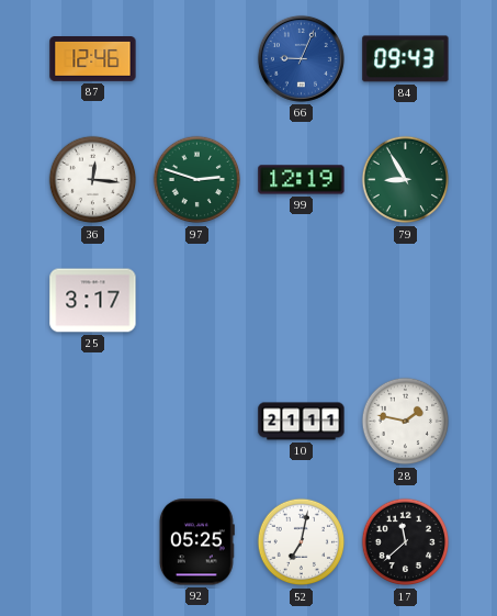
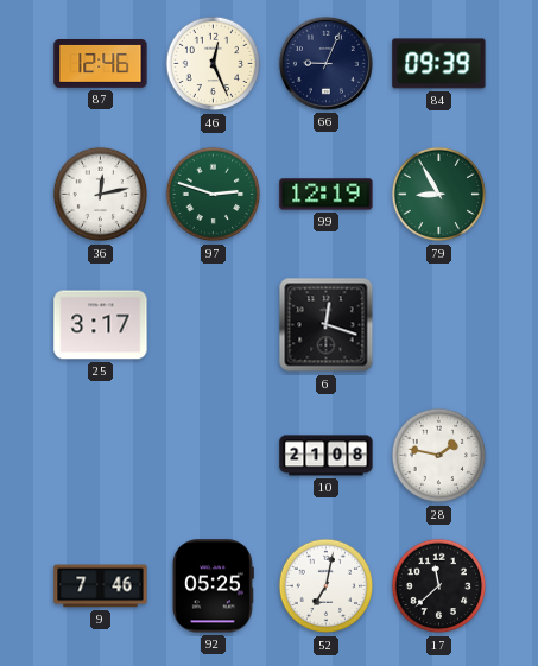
46: none -> 12:26 (214, 64)
66 dial: blue -> navy (325, 63)
84: 09:43 -> 09:39 (439, 64)
36: 12:16 -> 12:13 (101, 195)
6: none -> 12:18 (327, 325)
10: 21:11 -> 21:08 (327, 456)
9: none -> 7:46 (101, 586)
